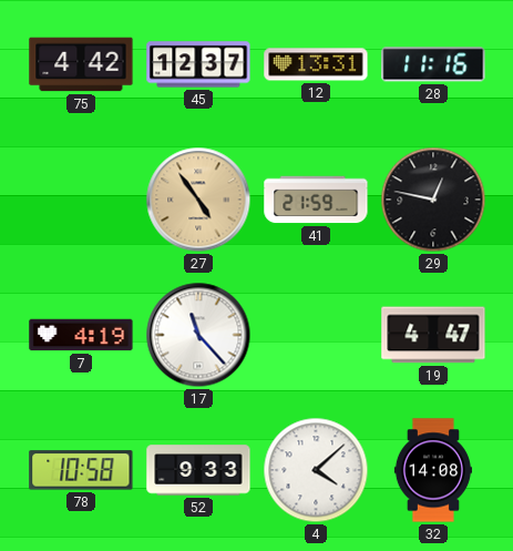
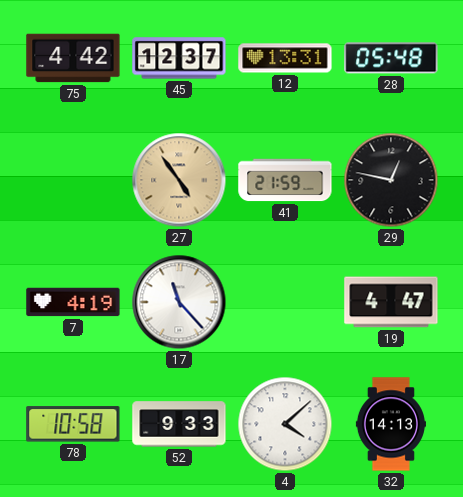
28: 11:16 -> 05:48 (391, 58)
32: 14:08 -> 14:13 (391, 424)
